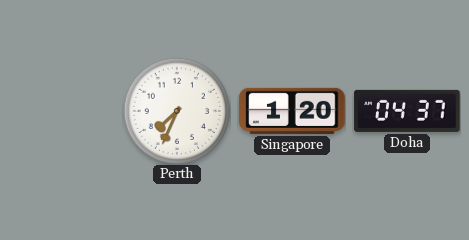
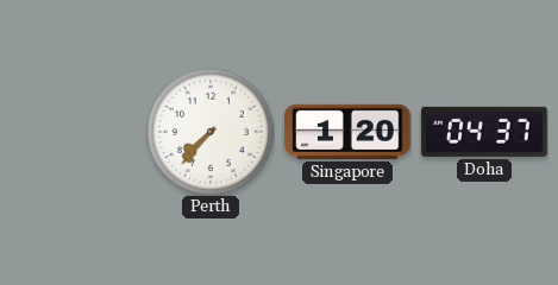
Perth: 7:34 -> 7:37 (209, 131)
